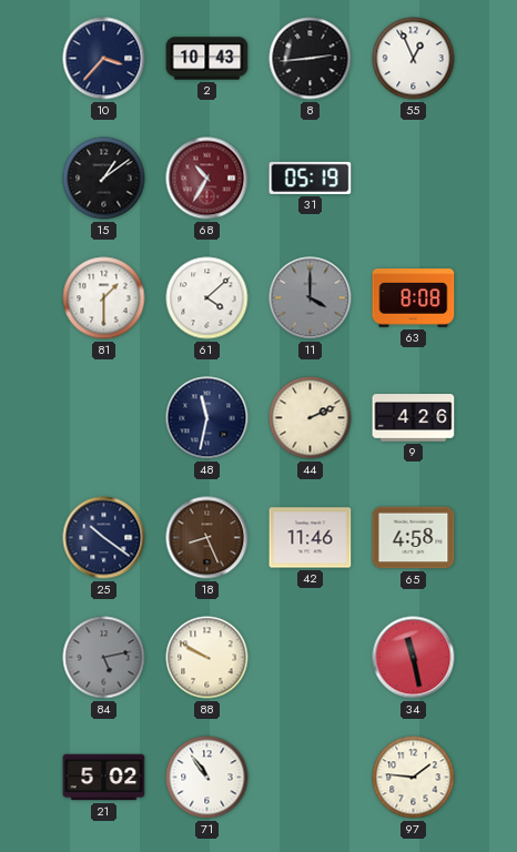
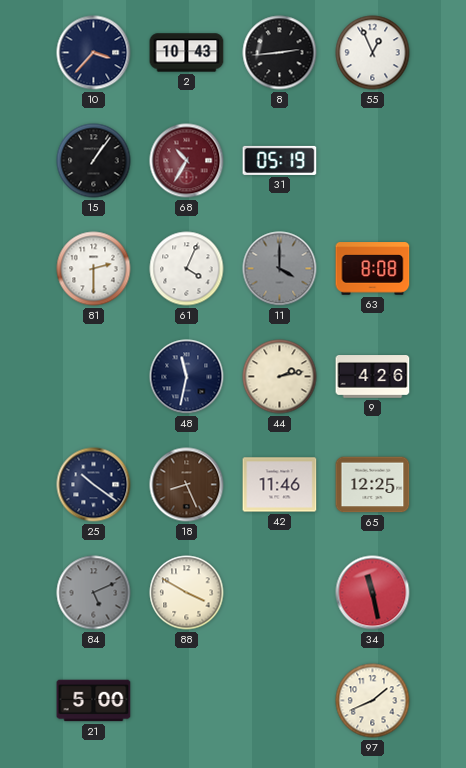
15: 1:09 -> 1:06 (94, 161)
81: 1:30 -> 2:30 (94, 269)
61: 4:08 -> 4:04 (187, 269)
44: 2:11 -> 2:13 (280, 377)
65: 4:58 -> 12:25 (373, 485)
84: 5:13 -> 5:11 (94, 593)
88: 9:50 -> 3:50 (187, 593)
21: 5:02 -> 5:00 (94, 701)
71: 10:54 -> none (207, 778)
97: 1:46 -> 1:41 (373, 701)
